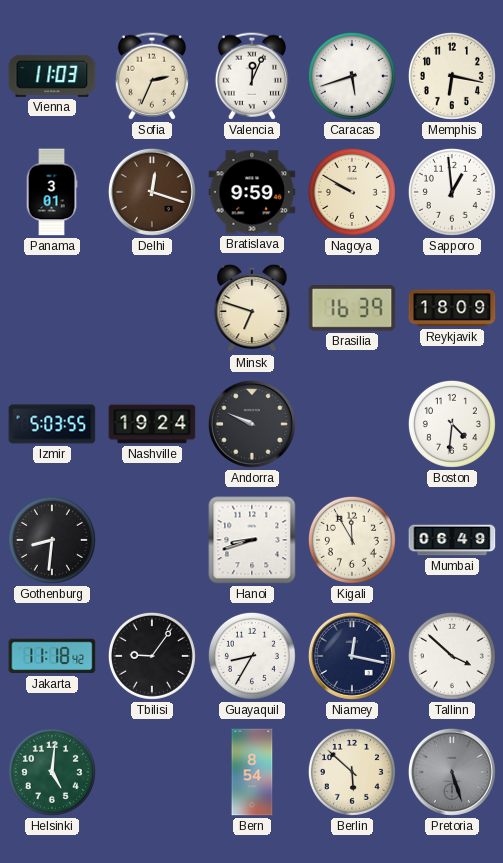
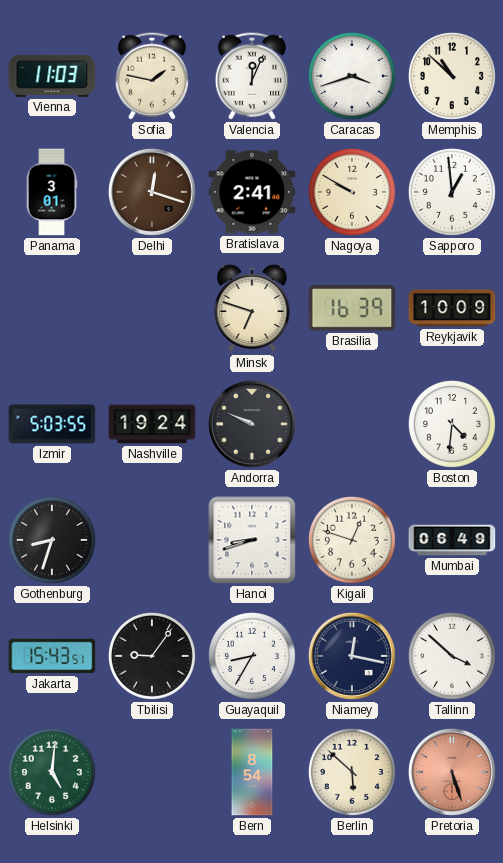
Sofia: 2:34 -> 1:47 (152, 76)
Caracas: 5:42 -> 3:42 (352, 76)
Memphis: 6:17 -> 10:52 (452, 76)
Bratislava: 9:59 -> 2:41 (252, 192)
Reykjavik: 18:09 -> 10:09 (452, 308)
Gothenburg: 8:31 -> 8:33 (52, 540)
Kigali: 11:55 -> 12:48 (352, 540)
Jakarta: 11:18 -> 15:43 (52, 656)
Pretoria dial: grey -> salmon (452, 772)
